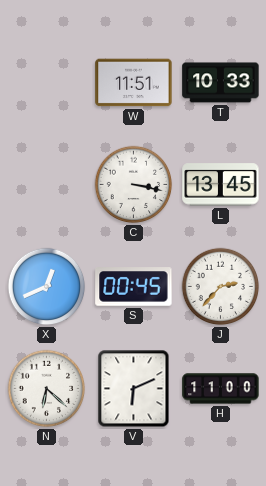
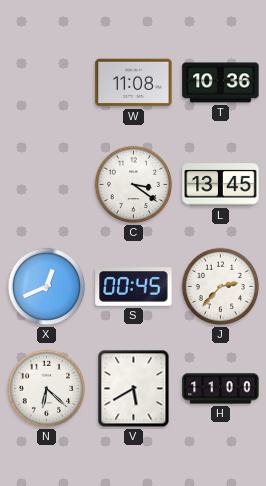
W: 11:51 -> 11:08 (134, 83)
T: 10:33 -> 10:36 (221, 83)
C: 3:17 -> 3:21 (134, 185)
V: 6:11 -> 5:40 (134, 389)
